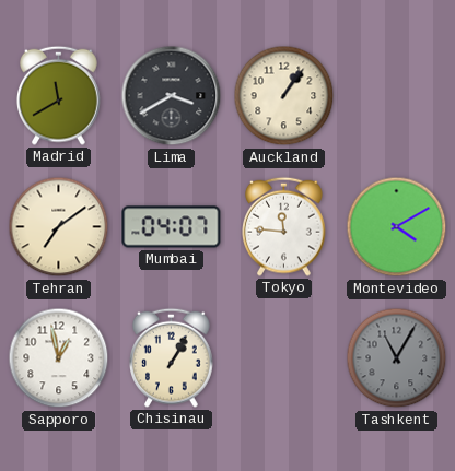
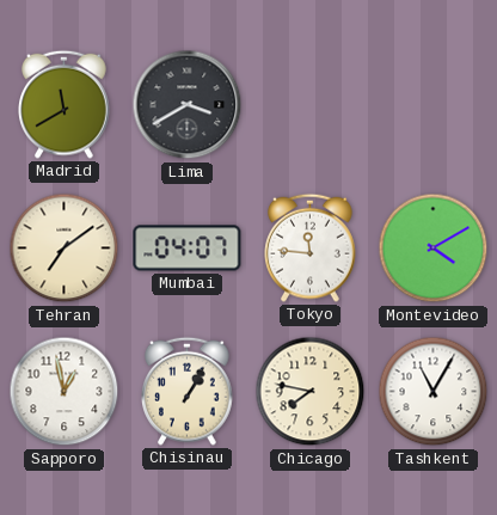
Auckland: 1:06 -> none (284, 96)
Chicago: none -> 7:47 (311, 392)
Tashkent dial: grey -> white (434, 392)
